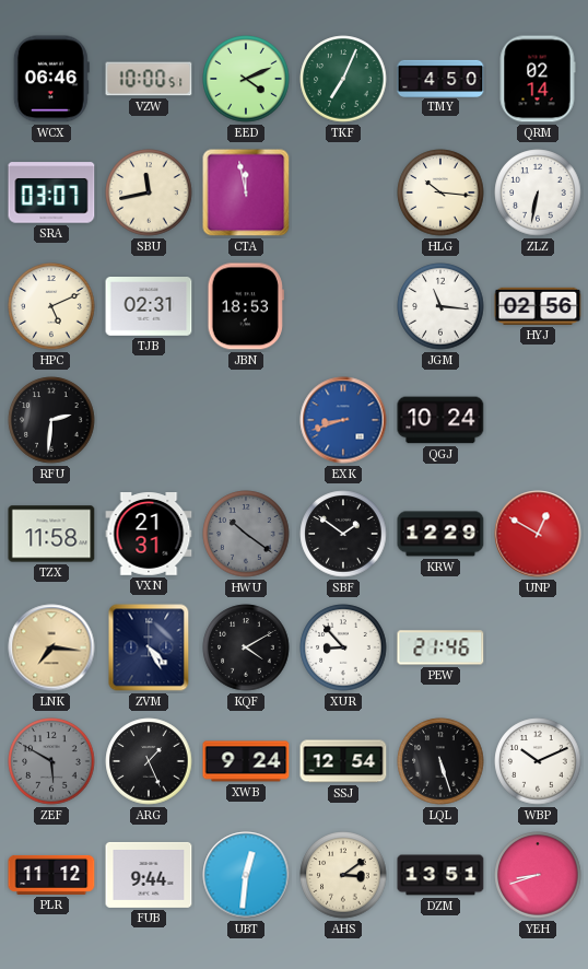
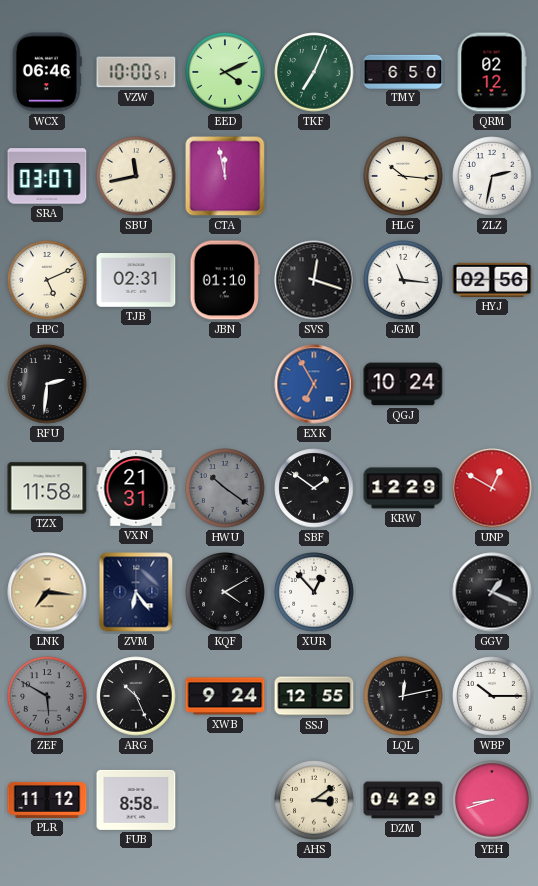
TMY: 4:50 -> 6:50 (403, 71)
QRM: 02:14 -> 02:12 (492, 72)
ZLZ: 6:32 -> 2:32 (492, 176)
JBN: 18:53 -> 01:10 (225, 280)
SVS: none -> 12:18 (314, 280)
EXK: 8:42 -> 6:55 (314, 384)
ZVM: 4:25 -> 6:24 (136, 592)
XUR: 8:53 -> 12:53 (314, 592)
PEW: 21:46 -> none (440, 647)
GGV: none -> 1:19 (492, 592)
ARG: 1:26 -> 10:26 (136, 696)
SSJ: 12:54 -> 12:55 (314, 696)
LQL: 5:27 -> 12:13 (403, 696)
WBP: 10:11 -> 10:15 (492, 696)
FUB: 9:44 -> 8:58 (136, 800)
UBT: 12:31 -> none (246, 875)
DZM: 13:51 -> 04:29 (403, 800)
